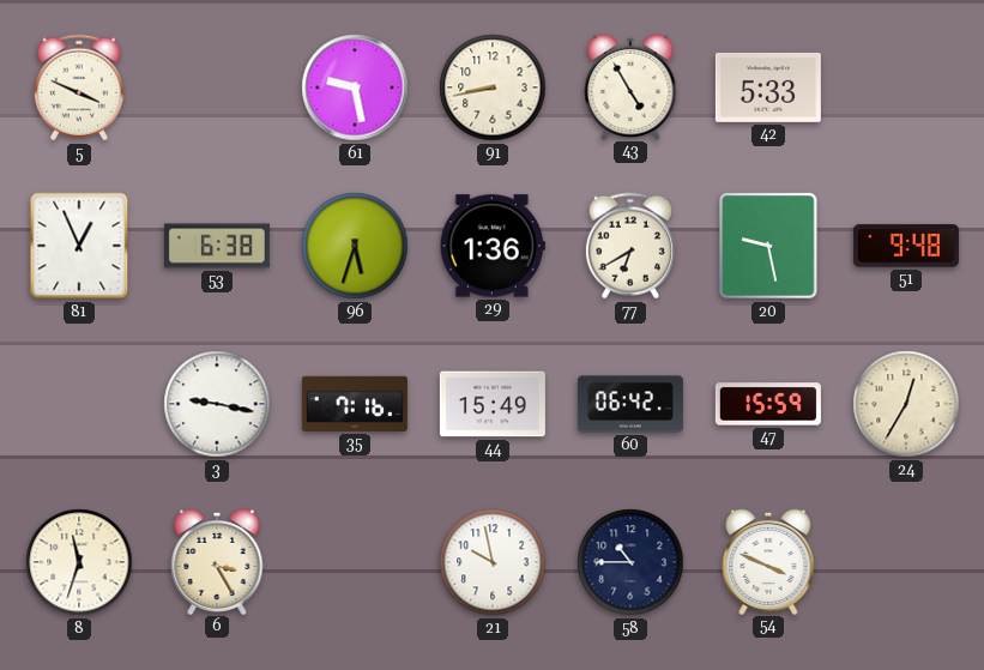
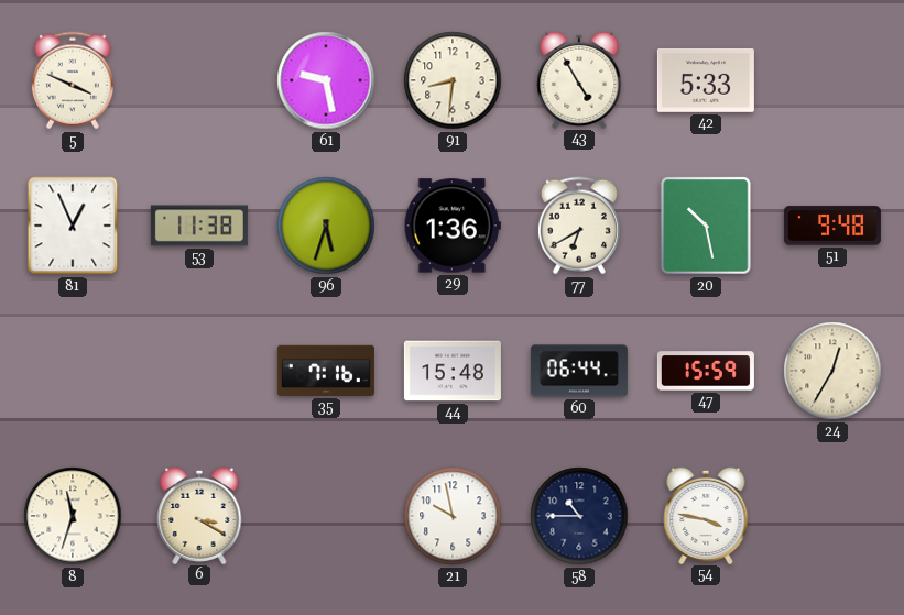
91: 8:43 -> 8:31 (453, 80)
53: 6:38 -> 11:38 (199, 226)
20: 9:28 -> 10:28 (706, 226)
3: 9:17 -> none (217, 404)
44: 15:49 -> 15:48 (453, 371)
60: 06:42 -> 06:44 (579, 371)
6: 3:25 -> 3:20 (199, 515)
54: 3:49 -> 3:47 (706, 515)
